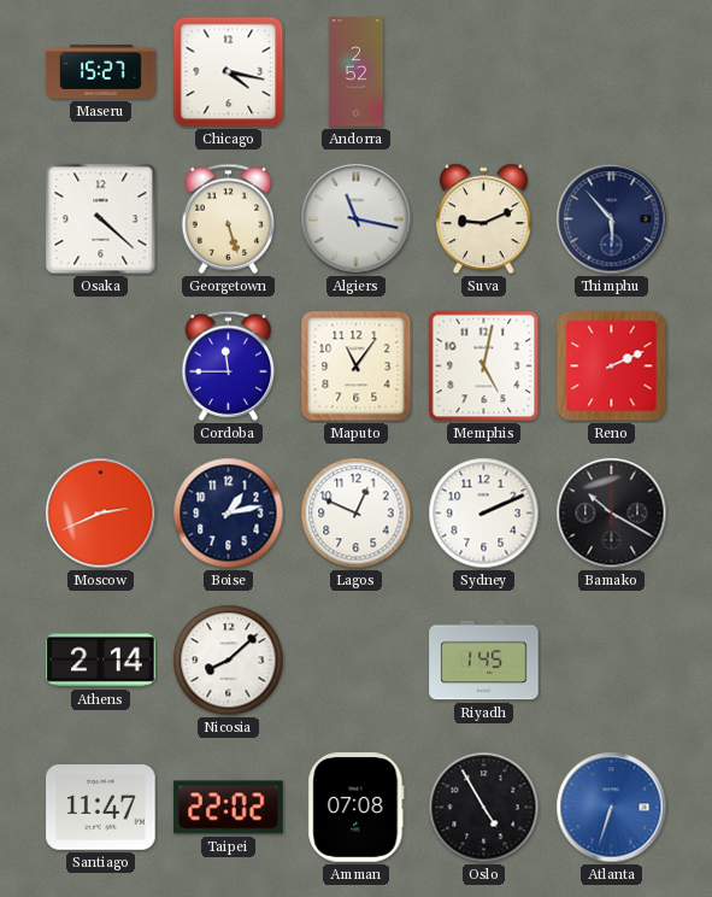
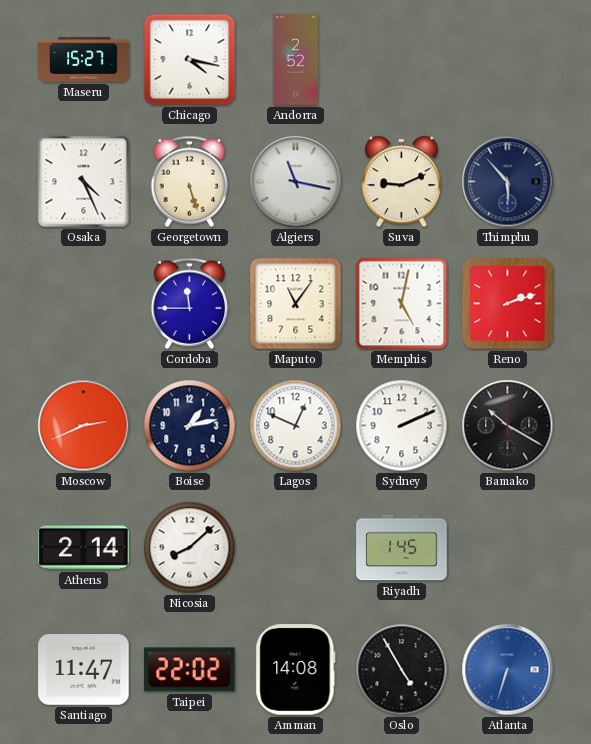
Osaka: 4:22 -> 4:26 (84, 182)
Reno: 2:11 -> 2:12 (508, 304)
Amman: 07:08 -> 14:08 (296, 670)
